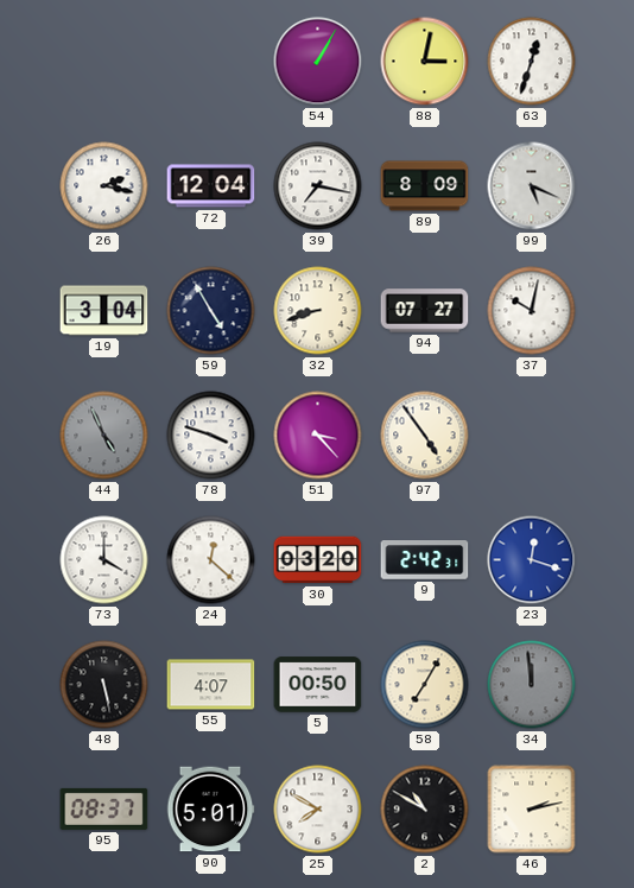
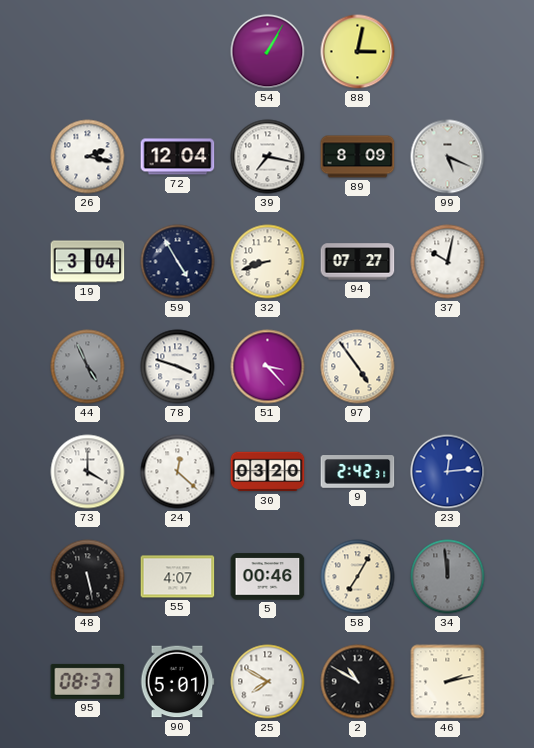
63: 12:33 -> none (532, 62)
23: 12:18 -> 12:14 (448, 472)
5: 00:50 -> 00:46 (268, 577)
